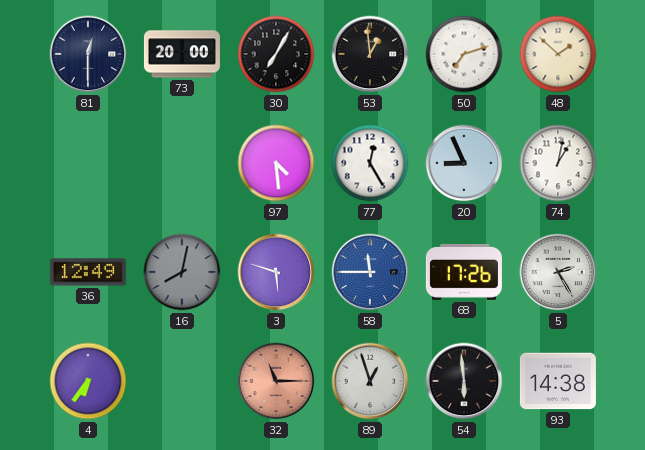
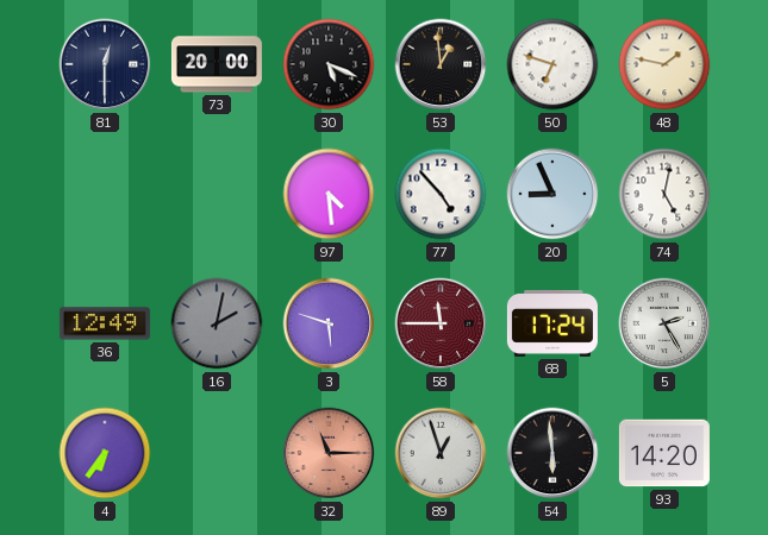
30: 7:05 -> 5:19 (329, 64)
50: 7:12 -> 6:48 (552, 64)
48: 1:52 -> 1:47 (664, 64)
77: 12:25 -> 4:53 (441, 194)
74: 1:02 -> 5:02 (664, 194)
16: 8:02 -> 2:02 (217, 323)
58 dial: blue -> burgundy (441, 323)
68: 17:26 -> 17:24 (552, 323)
93: 14:38 -> 14:20 (664, 453)
